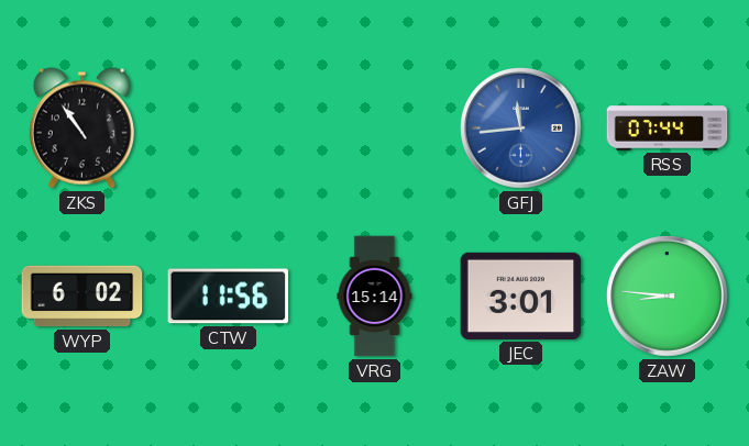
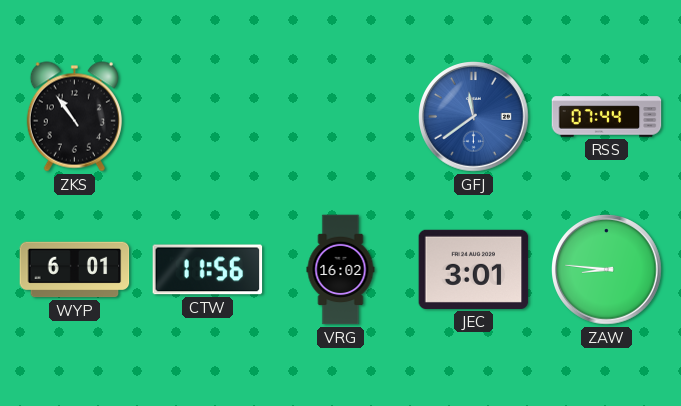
GFJ: 11:44 -> 11:39 (474, 117)
WYP: 6:02 -> 6:01 (75, 270)
VRG: 15:14 -> 16:02 (341, 270)
